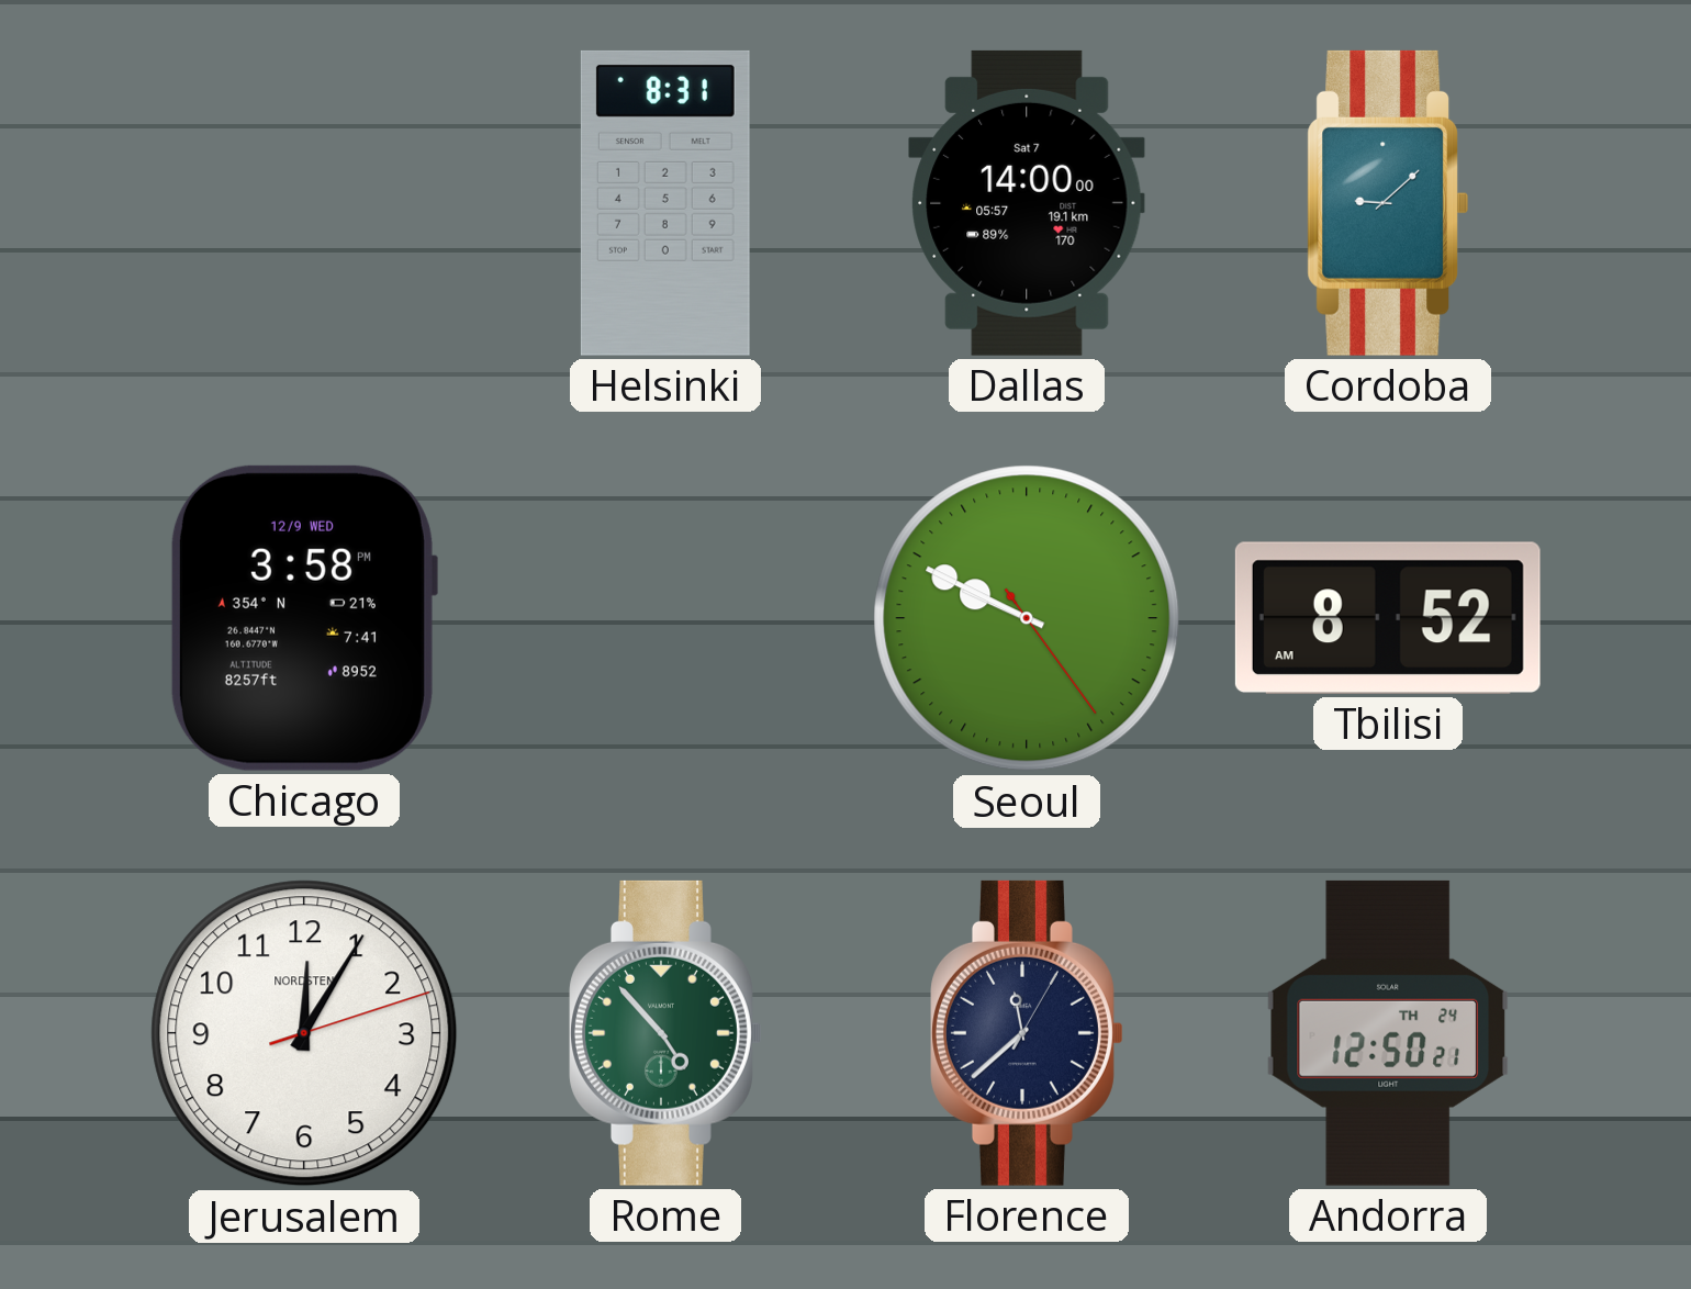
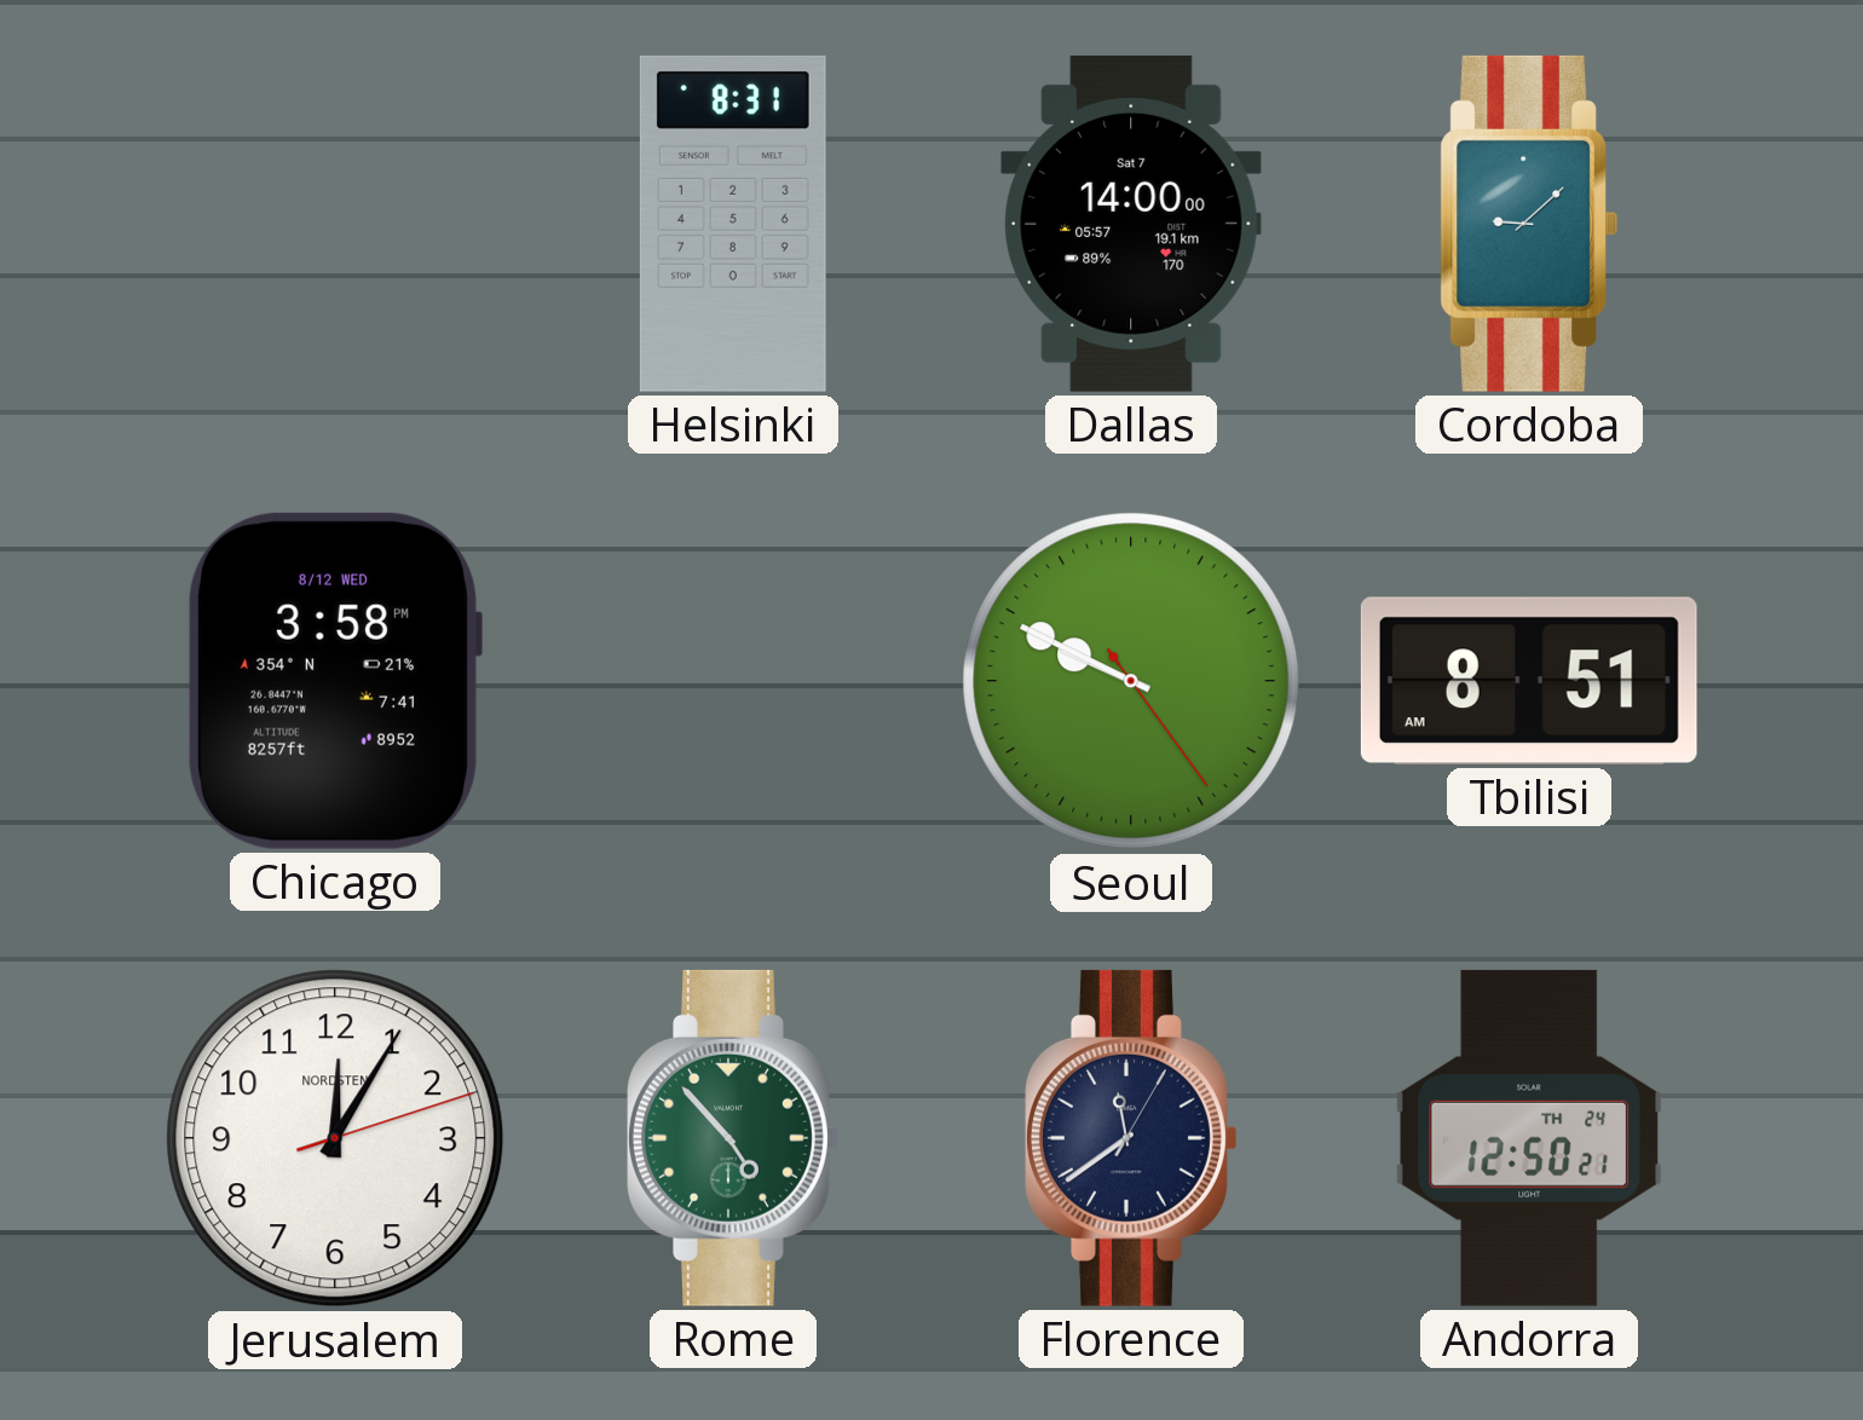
Chicago date: 12/9 WED -> 8/12 WED (334, 681)
Tbilisi: 8:52 -> 8:51 (1529, 681)
Florence: 11:38 -> 11:39 (1131, 1138)
